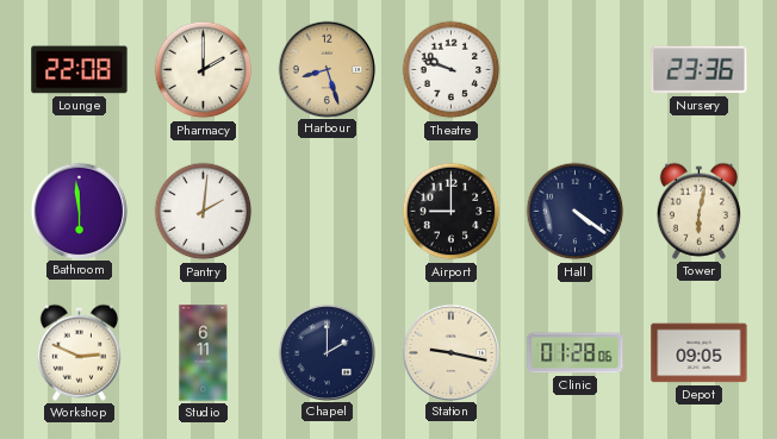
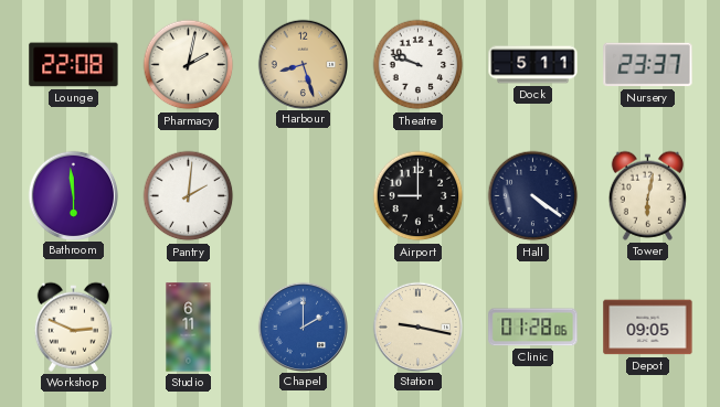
Pharmacy: 2:00 -> 2:02 (189, 65)
Dock: none -> 5:11 (533, 65)
Nursery: 23:36 -> 23:37 (648, 65)
Chapel dial: navy -> blue (303, 326)
